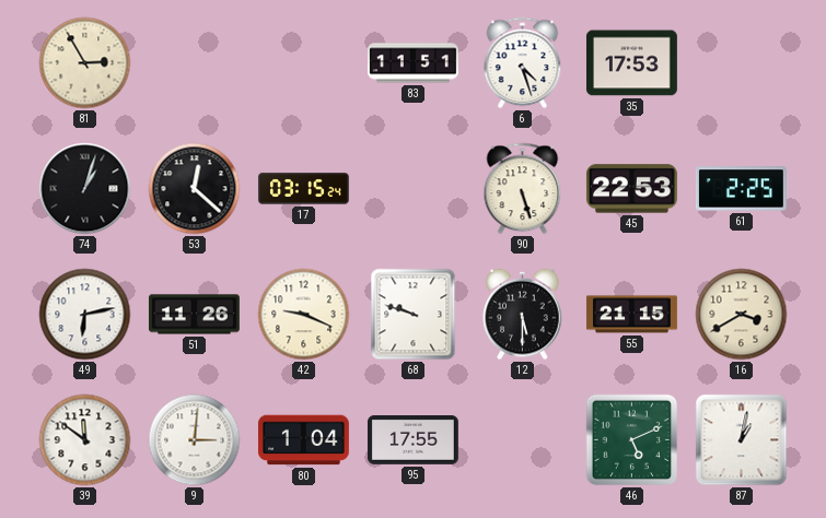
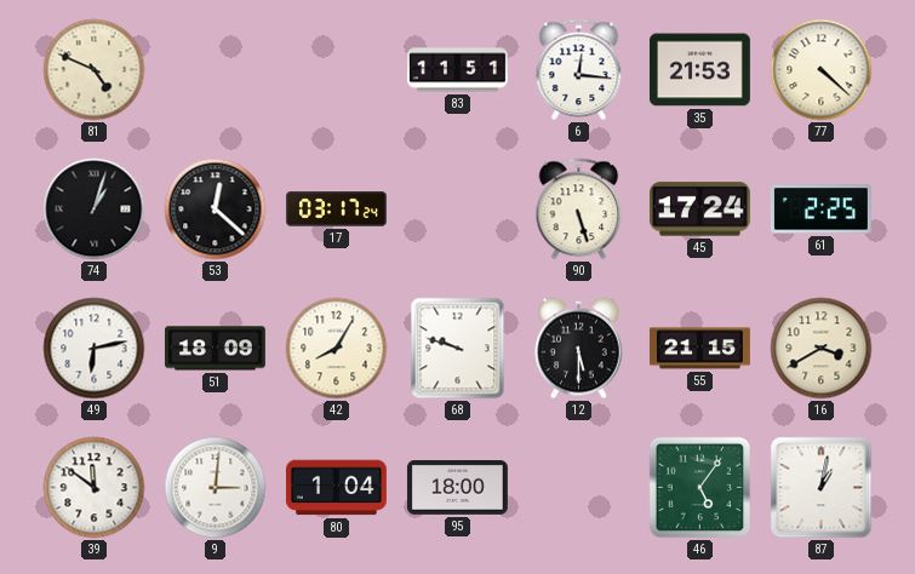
81: 2:55 -> 4:49 (95, 70)
6: 4:27 -> 12:16 (579, 70)
35: 17:53 -> 21:53 (699, 70)
77: none -> 4:22 (822, 70)
17: 03:15 -> 03:17 (336, 209)
45: 22:53 -> 17:24 (699, 209)
51: 11:26 -> 18:09 (215, 349)
42: 9:19 -> 8:05 (337, 349)
95: 17:55 -> 18:00 (457, 488)
46: 5:11 -> 5:06 (700, 488)
